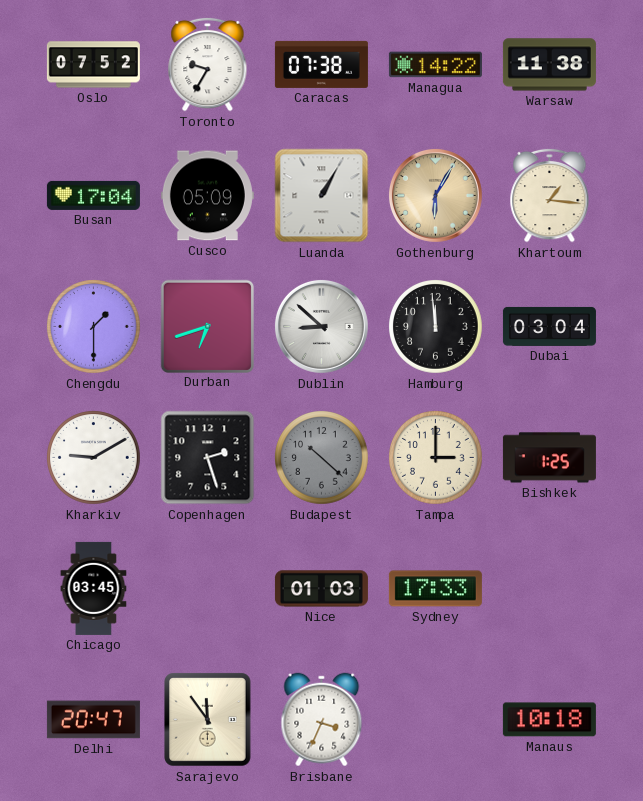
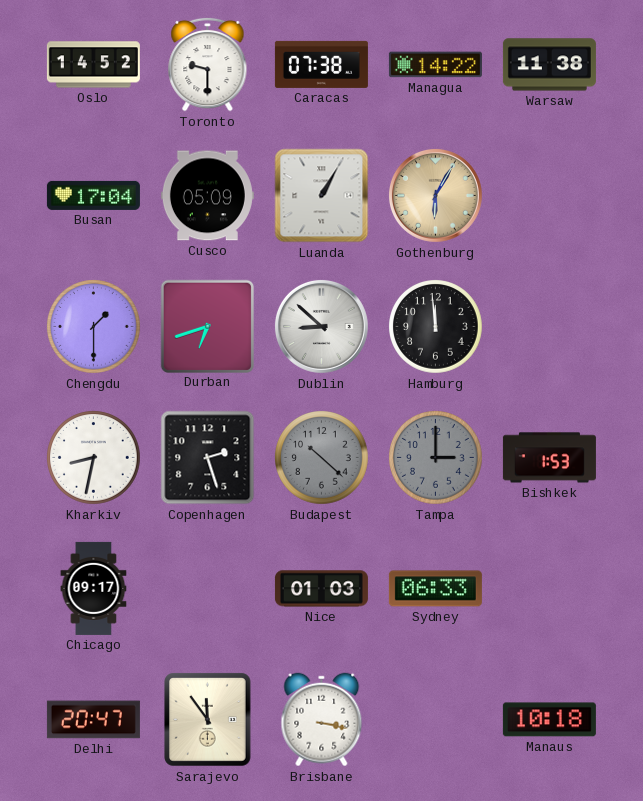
Oslo: 07:52 -> 14:52 (93, 65)
Toronto: 9:35 -> 9:30 (208, 64)
Khartoum: 1:16 -> none (550, 195)
Dubai: 03:04 -> none (549, 326)
Kharkiv: 9:10 -> 8:32 (94, 458)
Tampa dial: cream -> grey (436, 458)
Bishkek: 1:25 -> 1:53 (549, 458)
Chicago: 03:45 -> 09:17 (94, 588)
Sydney: 17:33 -> 06:33 (435, 589)
Brisbane: 3:34 -> 3:17 (322, 720)
